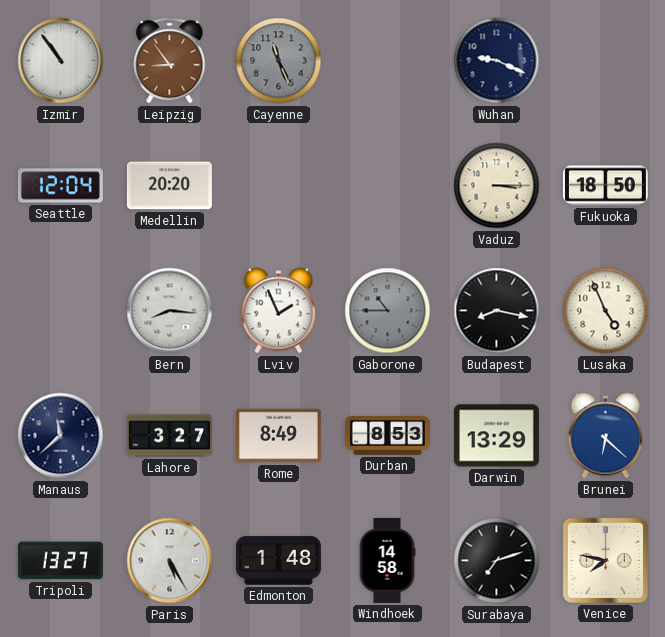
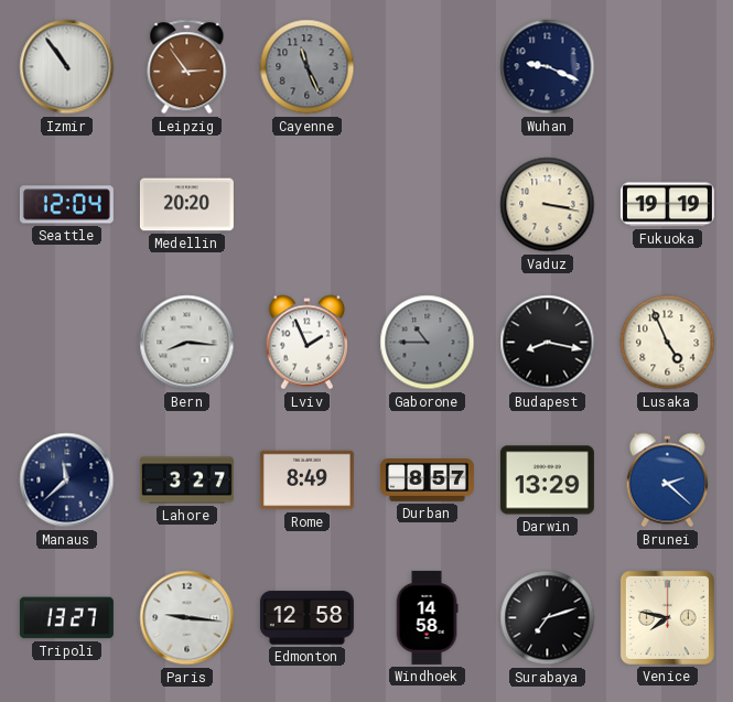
Leipzig: 8:54 -> 2:54 (187, 67)
Vaduz: 3:15 -> 3:17 (548, 205)
Fukuoka: 18:50 -> 19:19 (667, 205)
Durban: 8:53 -> 8:57 (427, 480)
Brunei: 6:22 -> 2:22 (667, 480)
Paris: 5:25 -> 9:16 (187, 618)
Edmonton: 1:48 -> 12:58 (306, 618)
